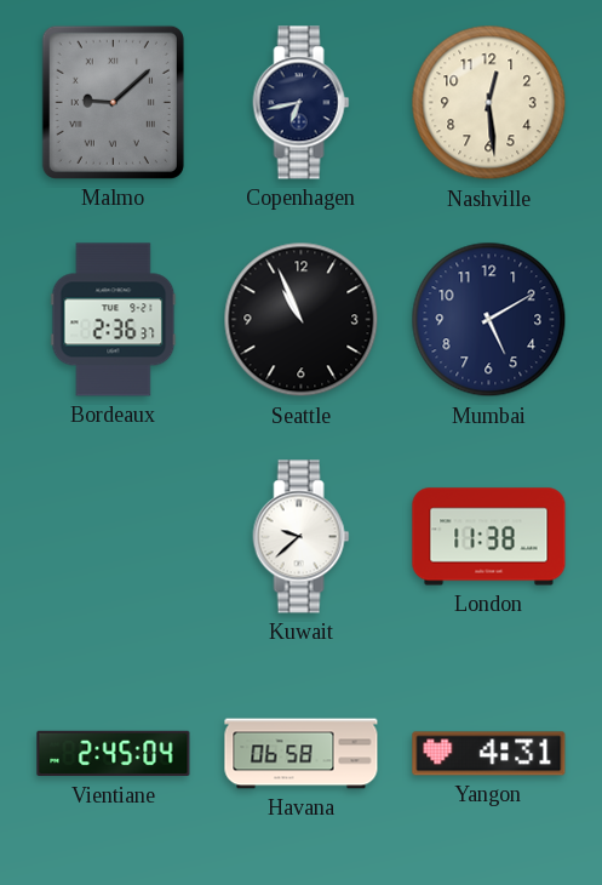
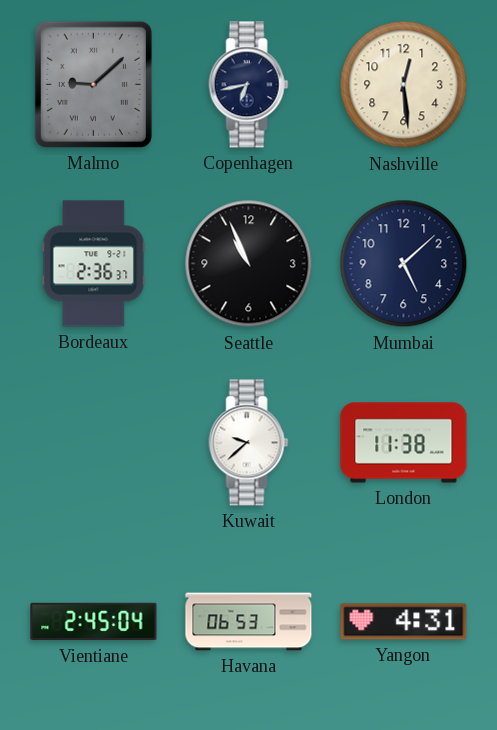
Mumbai: 5:10 -> 5:08 (404, 264)
Havana: 06:58 -> 06:53 (249, 622)
